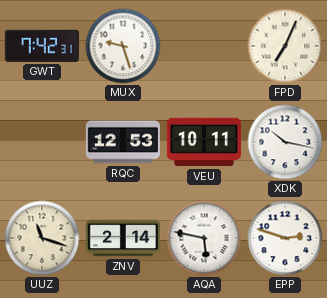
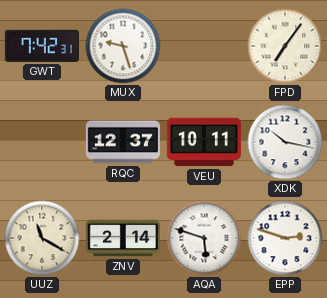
FPD: 7:04 -> 7:06 (285, 46)
RQC: 12:53 -> 12:37 (123, 142)
UUZ: 11:18 -> 11:20 (42, 238)
AQA: 5:47 -> 5:48 (204, 238)
